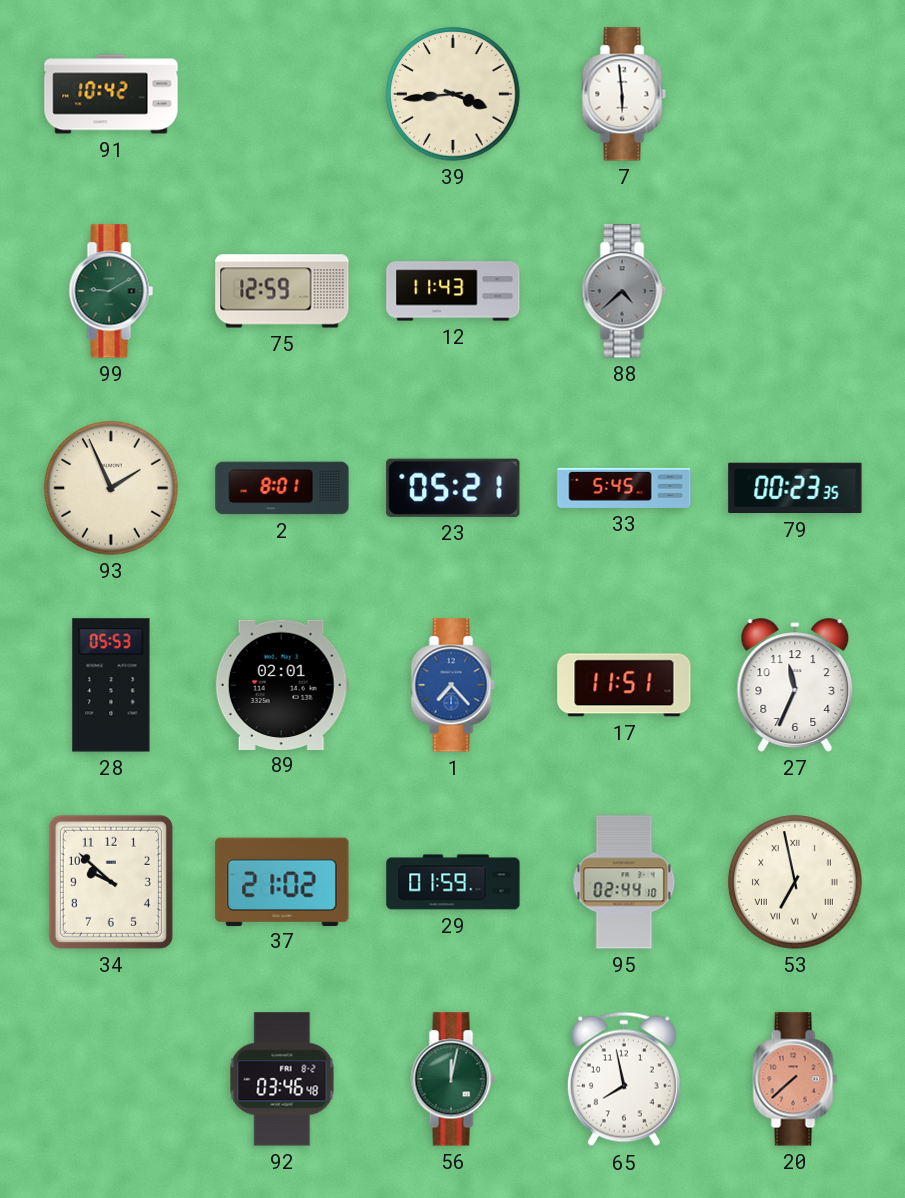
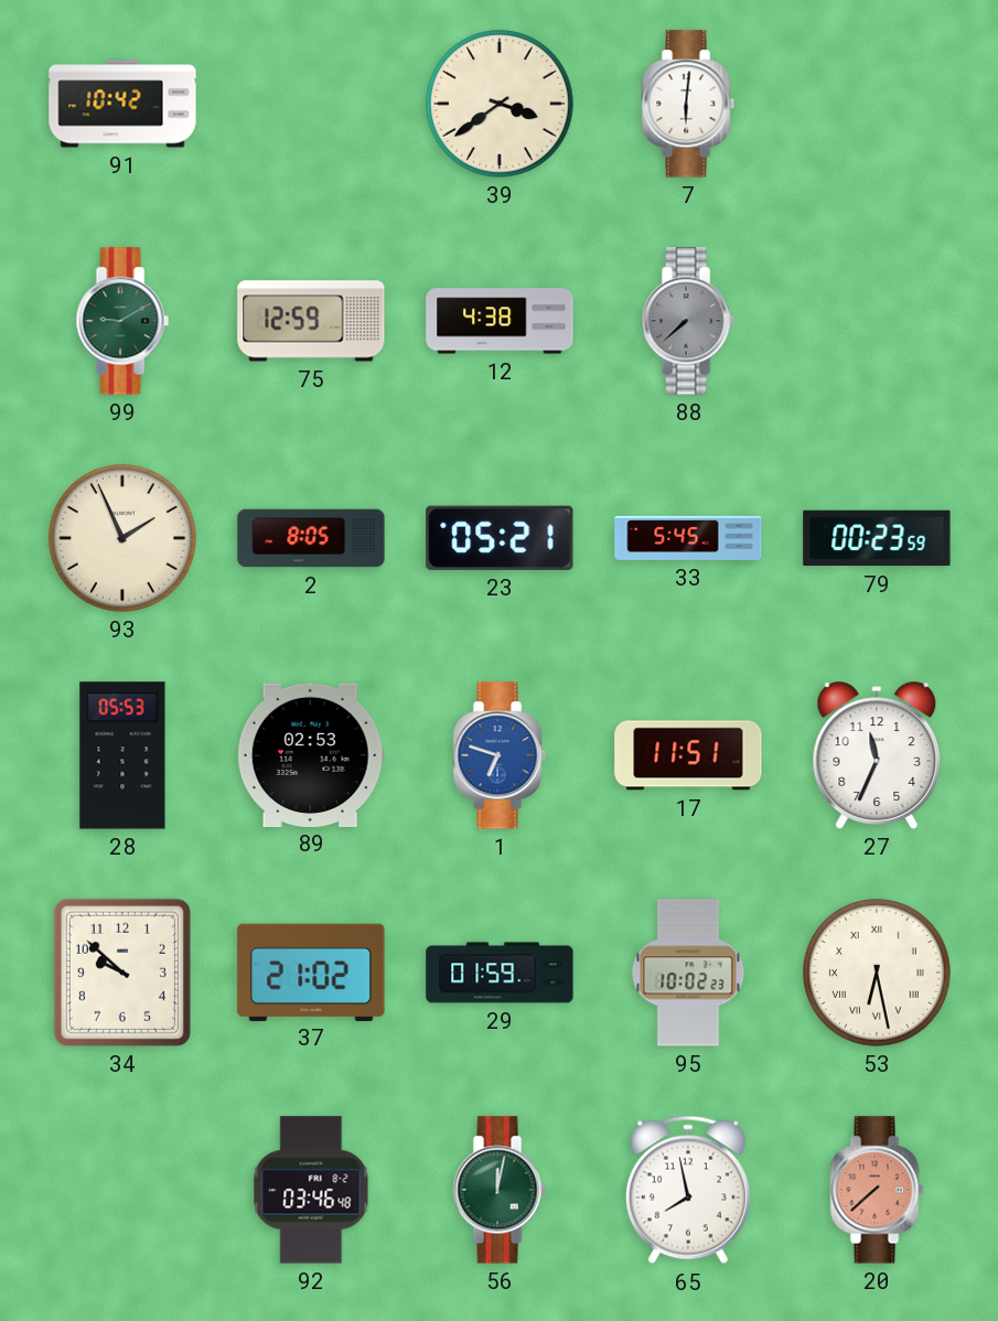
39: 3:44 -> 3:39 (500, 104)
7: 5:59 -> 6:01 (688, 104)
12: 11:43 -> 4:38 (500, 321)
88: 4:38 -> 7:38 (688, 321)
2: 8:01 -> 8:05 (311, 538)
79: 00:23:35 -> 00:23:59 (877, 538)
89: 02:01 -> 02:53 (311, 754)
1: 7:23 -> 6:48 (500, 755)
95: 02:44 -> 10:02 (688, 973)
53: 6:58 -> 6:28 (877, 973)
